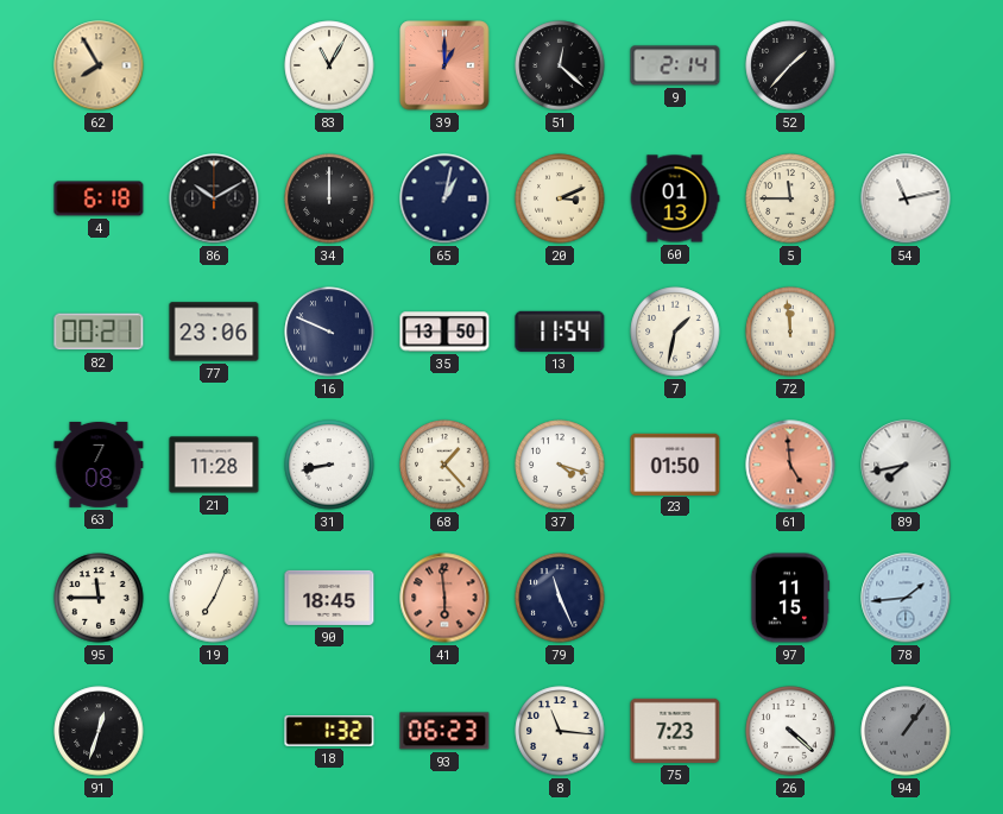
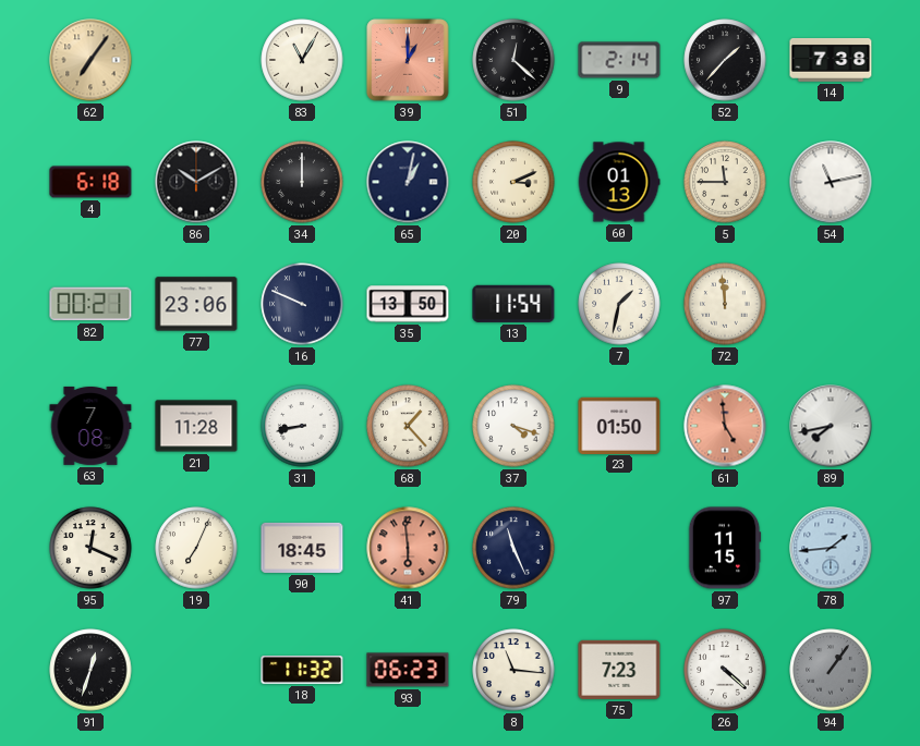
62: 7:55 -> 7:06 (90, 60)
14: none -> 7:38 (831, 61)
95: 11:45 -> 12:19 (90, 548)
18: 1:32 -> 11:32 (302, 670)
